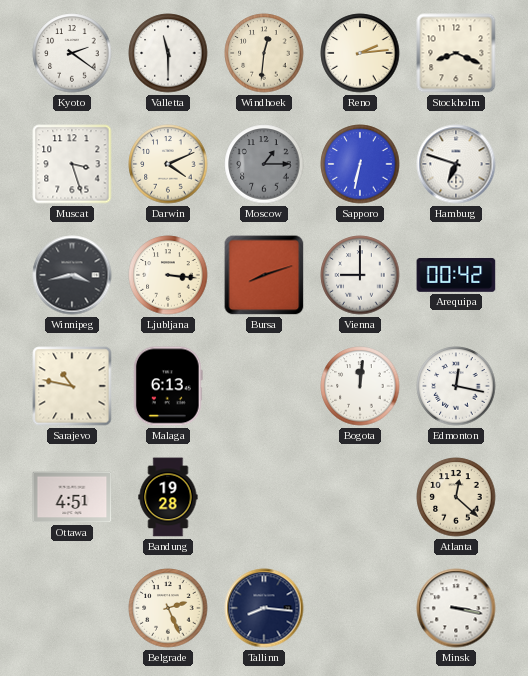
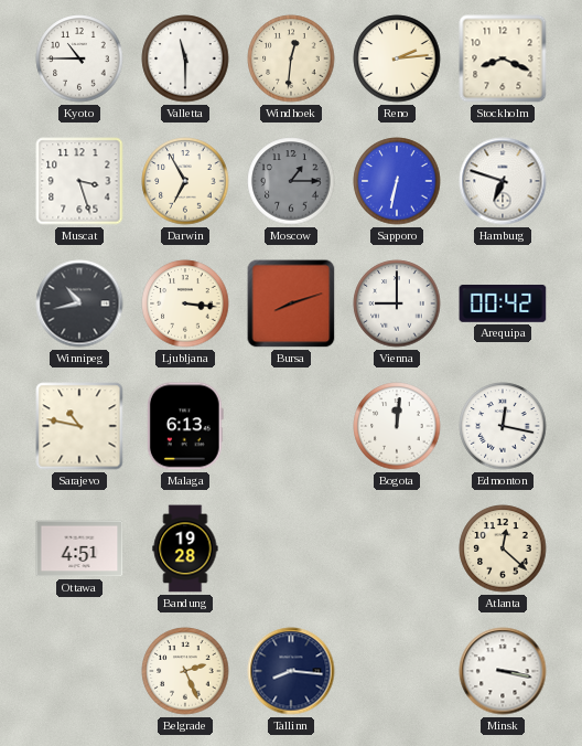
Kyoto: 2:21 -> 10:45 (79, 58)
Darwin: 4:11 -> 6:55 (185, 181)
Winnipeg: 3:43 -> 10:43 (79, 303)
